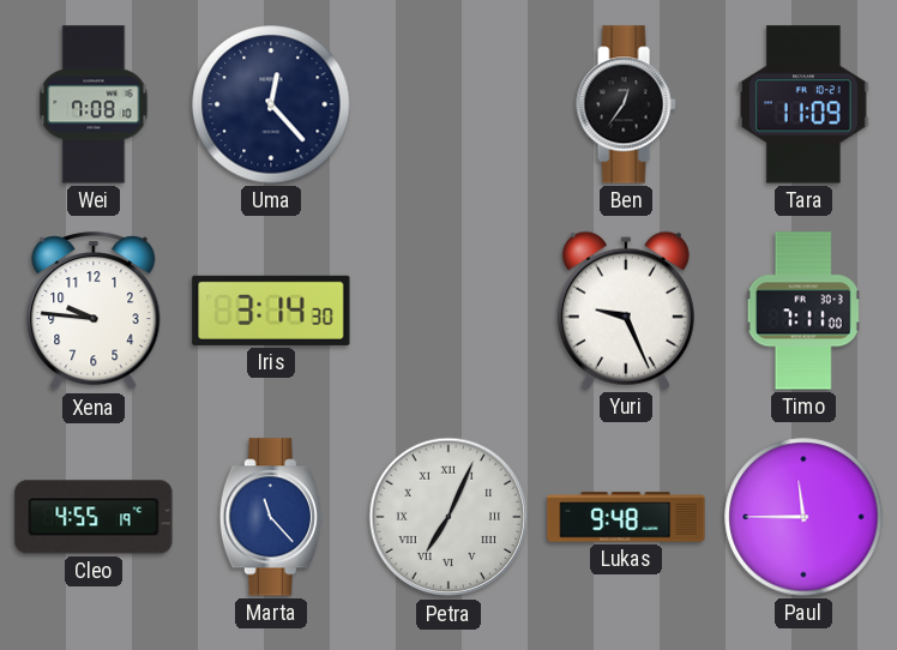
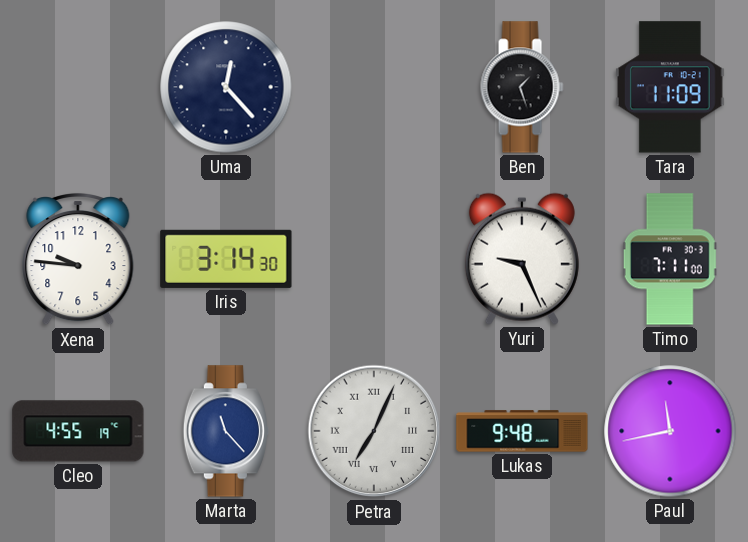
Wei: 7:08 -> none (94, 104)
Ben: 12:36 -> 1:27 (522, 87)
Paul: 11:45 -> 11:43 (670, 431)
